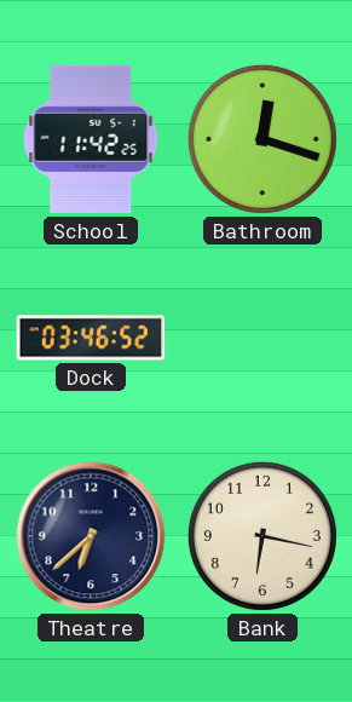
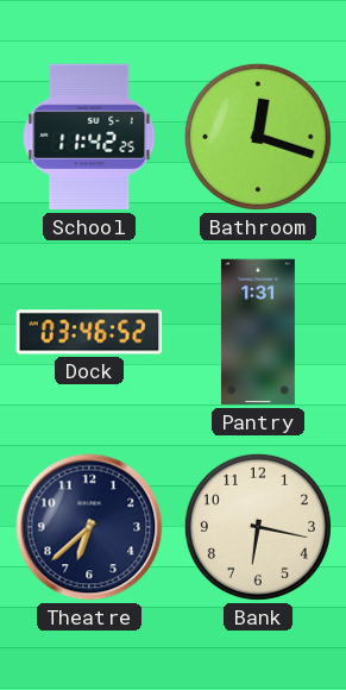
Pantry: none -> 1:31 (258, 332)
